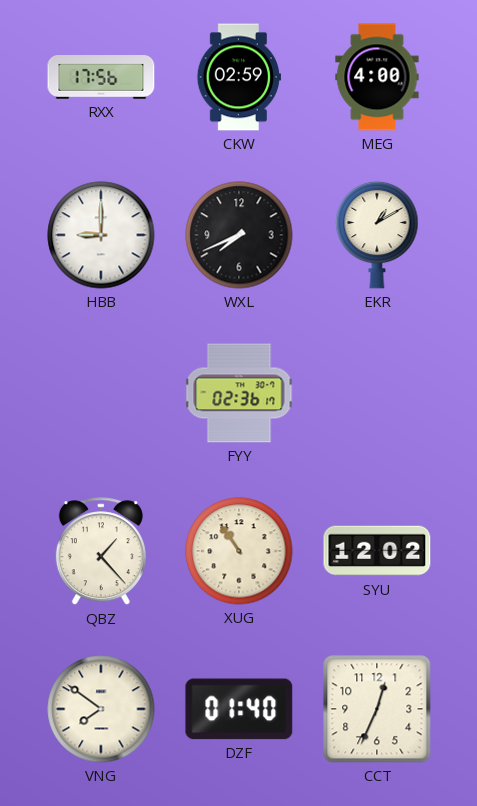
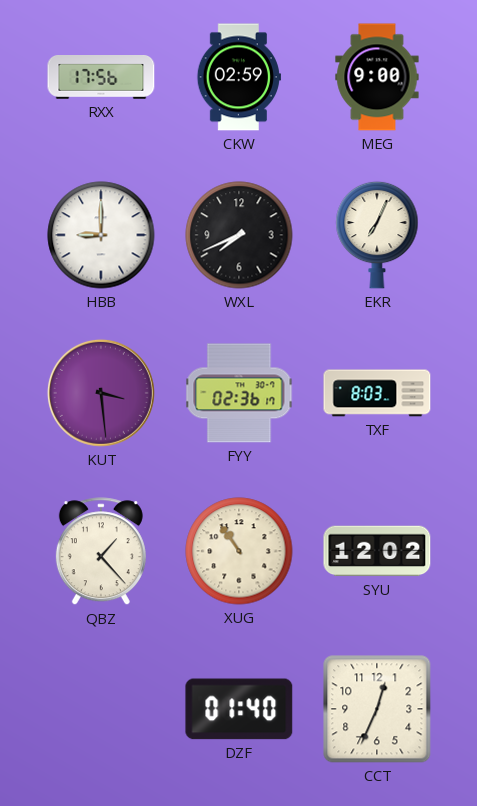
MEG: 4:00 -> 9:00 (377, 77)
EKR: 1:10 -> 7:04 (377, 235)
KUT: none -> 3:29 (101, 393)
TXF: none -> 8:03 (377, 393)
VNG: 7:51 -> none (101, 709)
